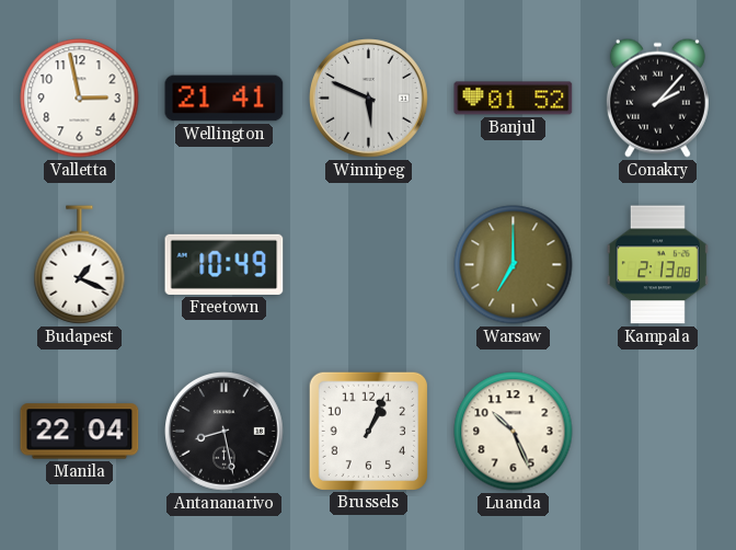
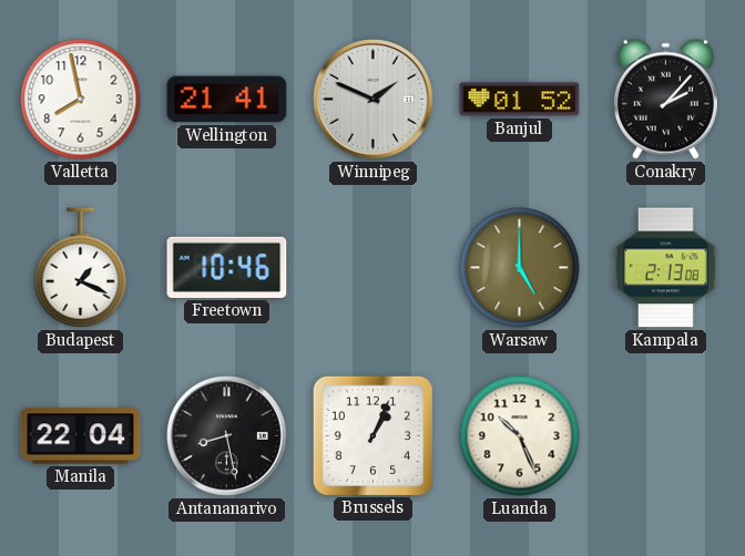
Valletta: 2:58 -> 7:58 (81, 100)
Winnipeg: 5:49 -> 1:49 (374, 100)
Freetown: 10:49 -> 10:46 (227, 267)
Warsaw: 7:00 -> 5:00 (520, 268)
